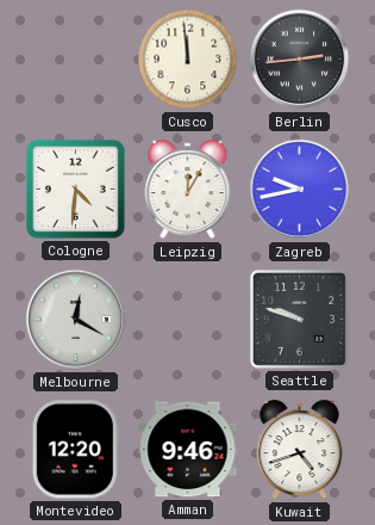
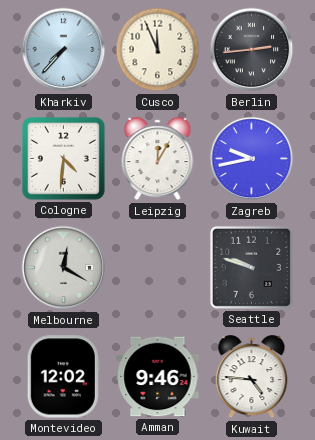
Kharkiv: none -> 7:37 (64, 50)
Cusco: 11:59 -> 11:56 (158, 50)
Montevideo: 12:20 -> 12:02 (63, 377)
Kuwait: 4:42 -> 4:46 (252, 377)
